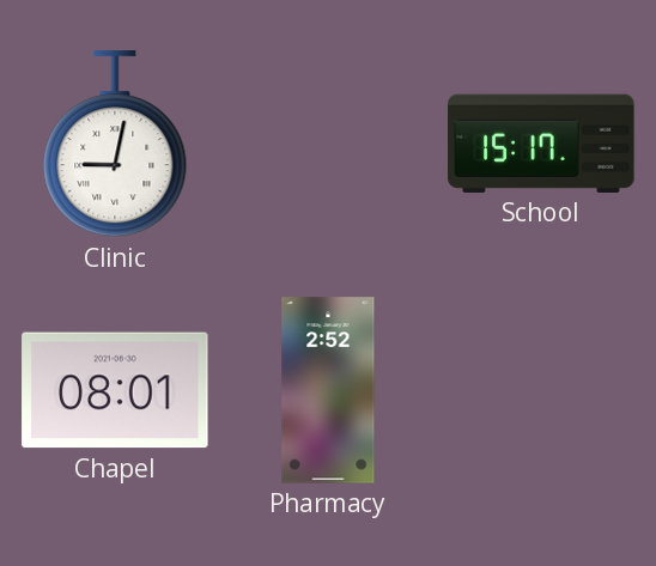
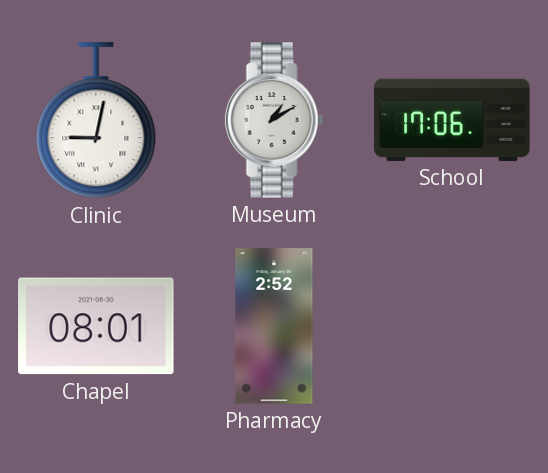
Museum: none -> 1:10 (274, 120)
School: 15:17 -> 17:06 (452, 120)
